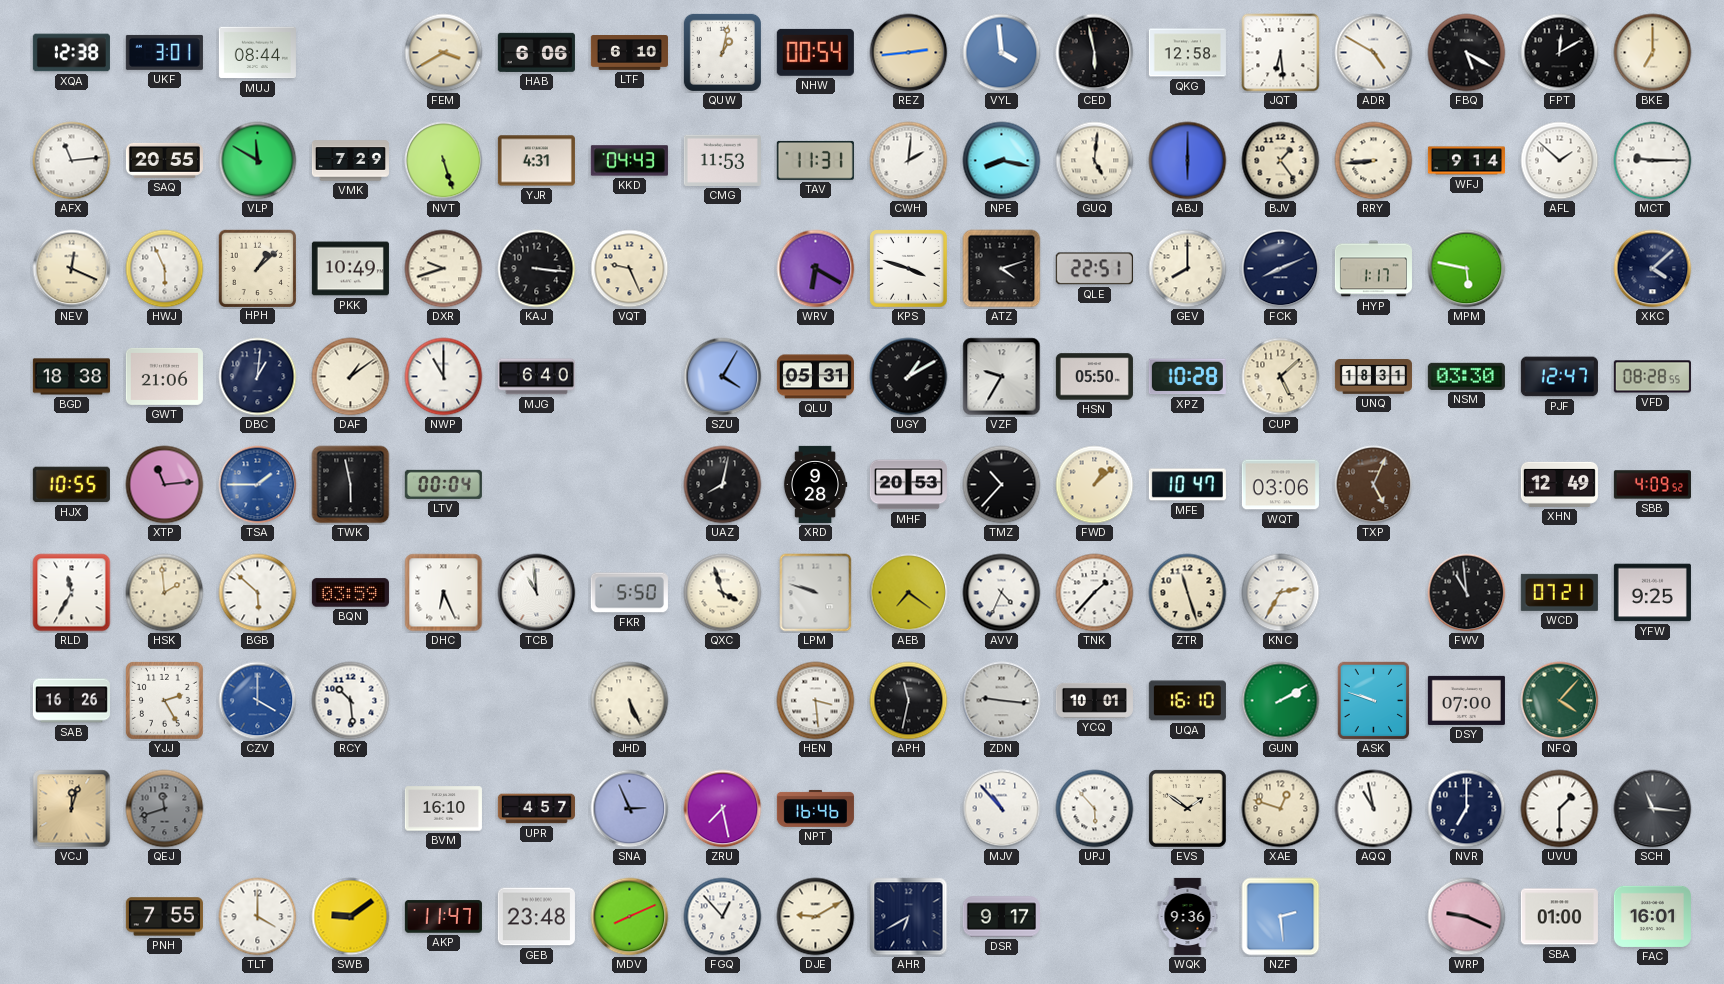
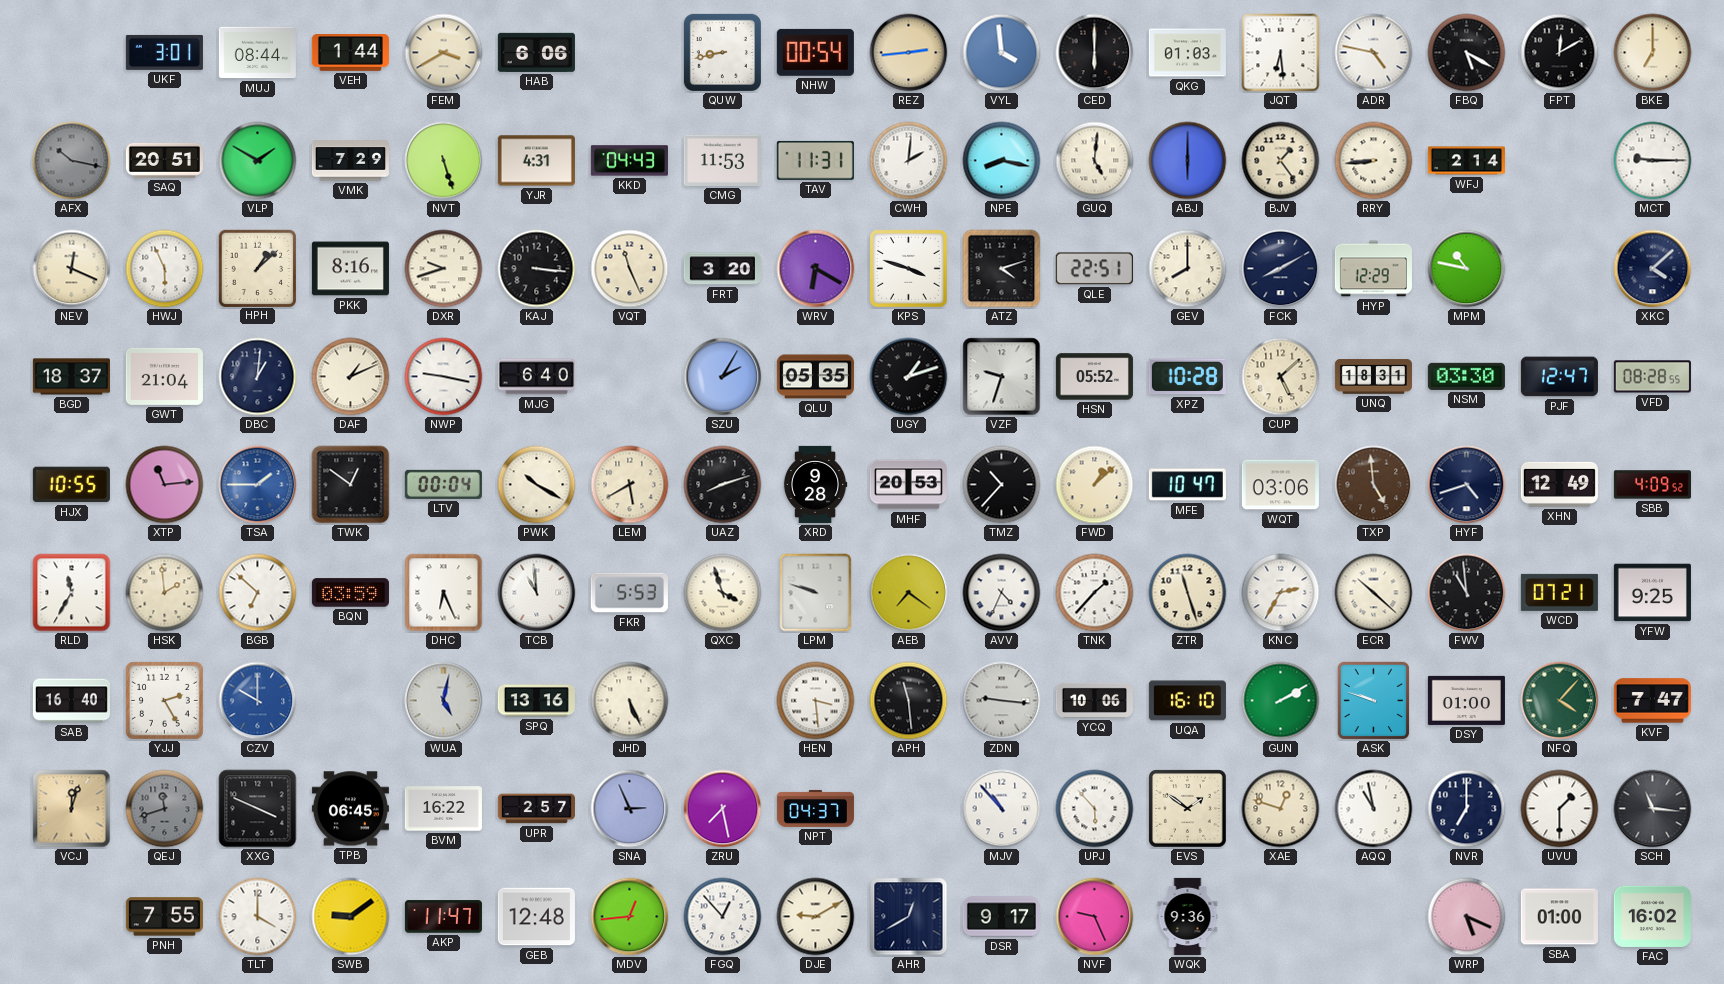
XQA: 12:38 -> none (71, 53)
VEH: none -> 1:44 (350, 53)
LTF: 6:10 -> none (629, 53)
QUW: 1:02 -> 8:43 (722, 52)
CED: 5:58 -> 6:00 (1095, 53)
QKG: 12:58 -> 01:03 (1187, 53)
ADR: 4:50 -> 4:47 (1374, 53)
AFX: 11:14 -> 10:17 (72, 161)
AFX dial: white -> grey (72, 161)
SAQ: 20:55 -> 20:51 (164, 160)
VLP: 11:50 -> 1:50 (258, 161)
WFJ: 9:14 -> 2:14 (1466, 161)
AFL: 1:52 -> none (1560, 161)
PKK: 10:49 -> 8:16 (350, 269)
VQT: 9:26 -> 11:26 (630, 269)
FRT: none -> 3:20 (722, 269)
FCK: 8:11 -> 8:10 (1281, 269)
HYP: 1:17 -> 12:29 (1373, 269)
MPM: 5:47 -> 10:47 (1467, 269)
BGD: 18:38 -> 18:37 (71, 377)
GWT: 21:06 -> 21:04 (164, 376)
DAF: 1:09 -> 1:11 (351, 377)
NWP: 11:00 -> 9:17 (444, 377)
SZU: 4:05 -> 2:05 (723, 377)
QLU: 05:31 -> 05:35 (815, 377)
UGY: 1:10 -> 1:12 (909, 377)
VZF: 9:35 -> 9:33 (1002, 377)
HSN: 05:50 -> 05:52 (1094, 377)
TWK: 5:58 -> 12:51 (351, 485)
PWK: none -> 10:20 (537, 485)
LEM: none -> 5:40 (630, 485)
UAZ: 8:02 -> 8:12 (723, 485)
TXP: 5:04 -> 4:59 (1374, 485)
HYF: none -> 4:42 (1467, 485)
BGB: 5:52 -> 6:52 (258, 593)
FKR: 5:50 -> 5:53 (629, 593)
ECR: none -> 10:22 (1374, 593)
SAB: 16:26 -> 16:40 (71, 701)
CZV: 4:00 -> 10:00 (258, 701)
RCY: 10:29 -> none (351, 701)
WUA: none -> 5:02 (444, 701)
SPQ: none -> 13:16 (536, 701)
APH: 11:32 -> 11:29 (909, 701)
YCQ: 10:01 -> 10:06 (1094, 700)
DSY: 07:00 -> 01:00 (1466, 700)
KVF: none -> 7:47 (1652, 701)
XXG: none -> 3:49 (258, 809)
TPB: none -> 06:45 (350, 809)
BVM: 16:10 -> 16:22 (443, 809)
UPR: 4:57 -> 2:57 (536, 809)
NPT: 16:46 -> 04:37 (815, 808)
GEB: 23:48 -> 12:48 (536, 917)
MDV: 8:11 -> 12:44 (630, 917)
AHR: 6:40 -> 12:40 (909, 917)
NVF: none -> 9:26 (1095, 917)
NZF: 2:29 -> none (1281, 917)
WRP: 9:19 -> 5:19 (1467, 917)
FAC: 16:01 -> 16:02 (1652, 916)
